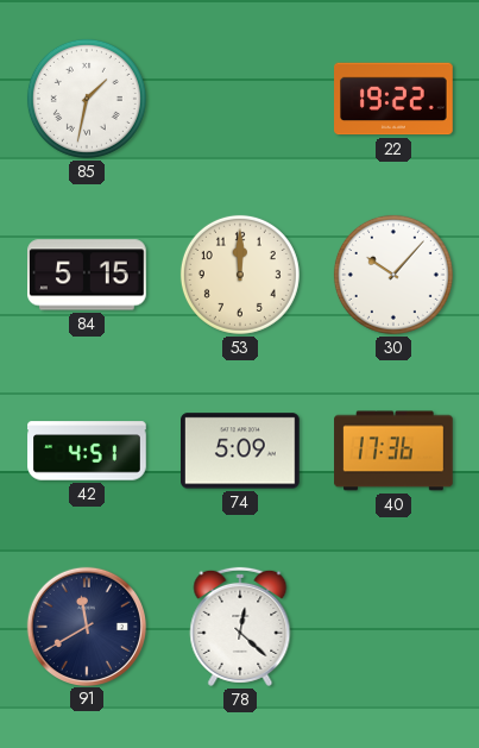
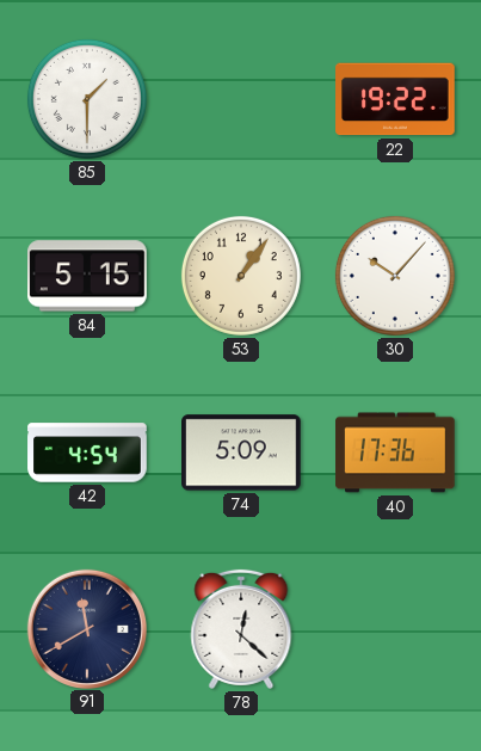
85: 1:32 -> 1:30 (87, 99)
53: 12:00 -> 1:06 (241, 276)
42: 4:51 -> 4:54 (87, 453)
